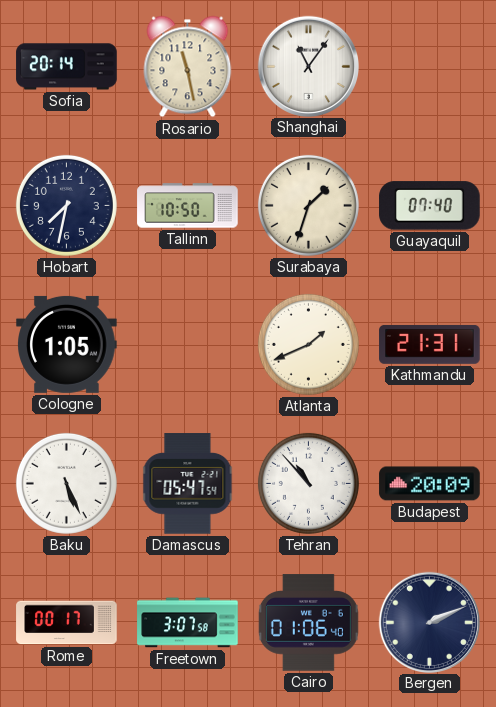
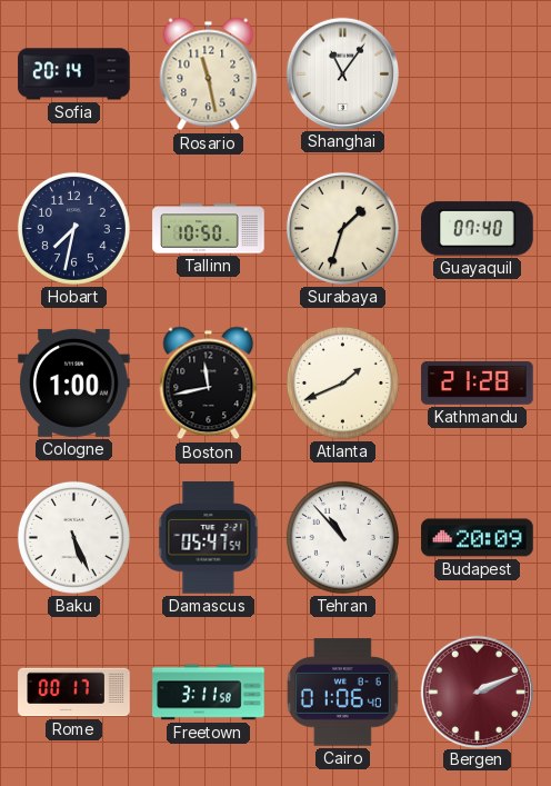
Cologne: 1:05 -> 1:00 (74, 382)
Boston: none -> 11:43 (209, 384)
Kathmandu: 21:31 -> 21:28 (478, 382)
Freetown: 3:07 -> 3:11 (209, 693)
Bergen dial: navy -> burgundy (477, 692)
